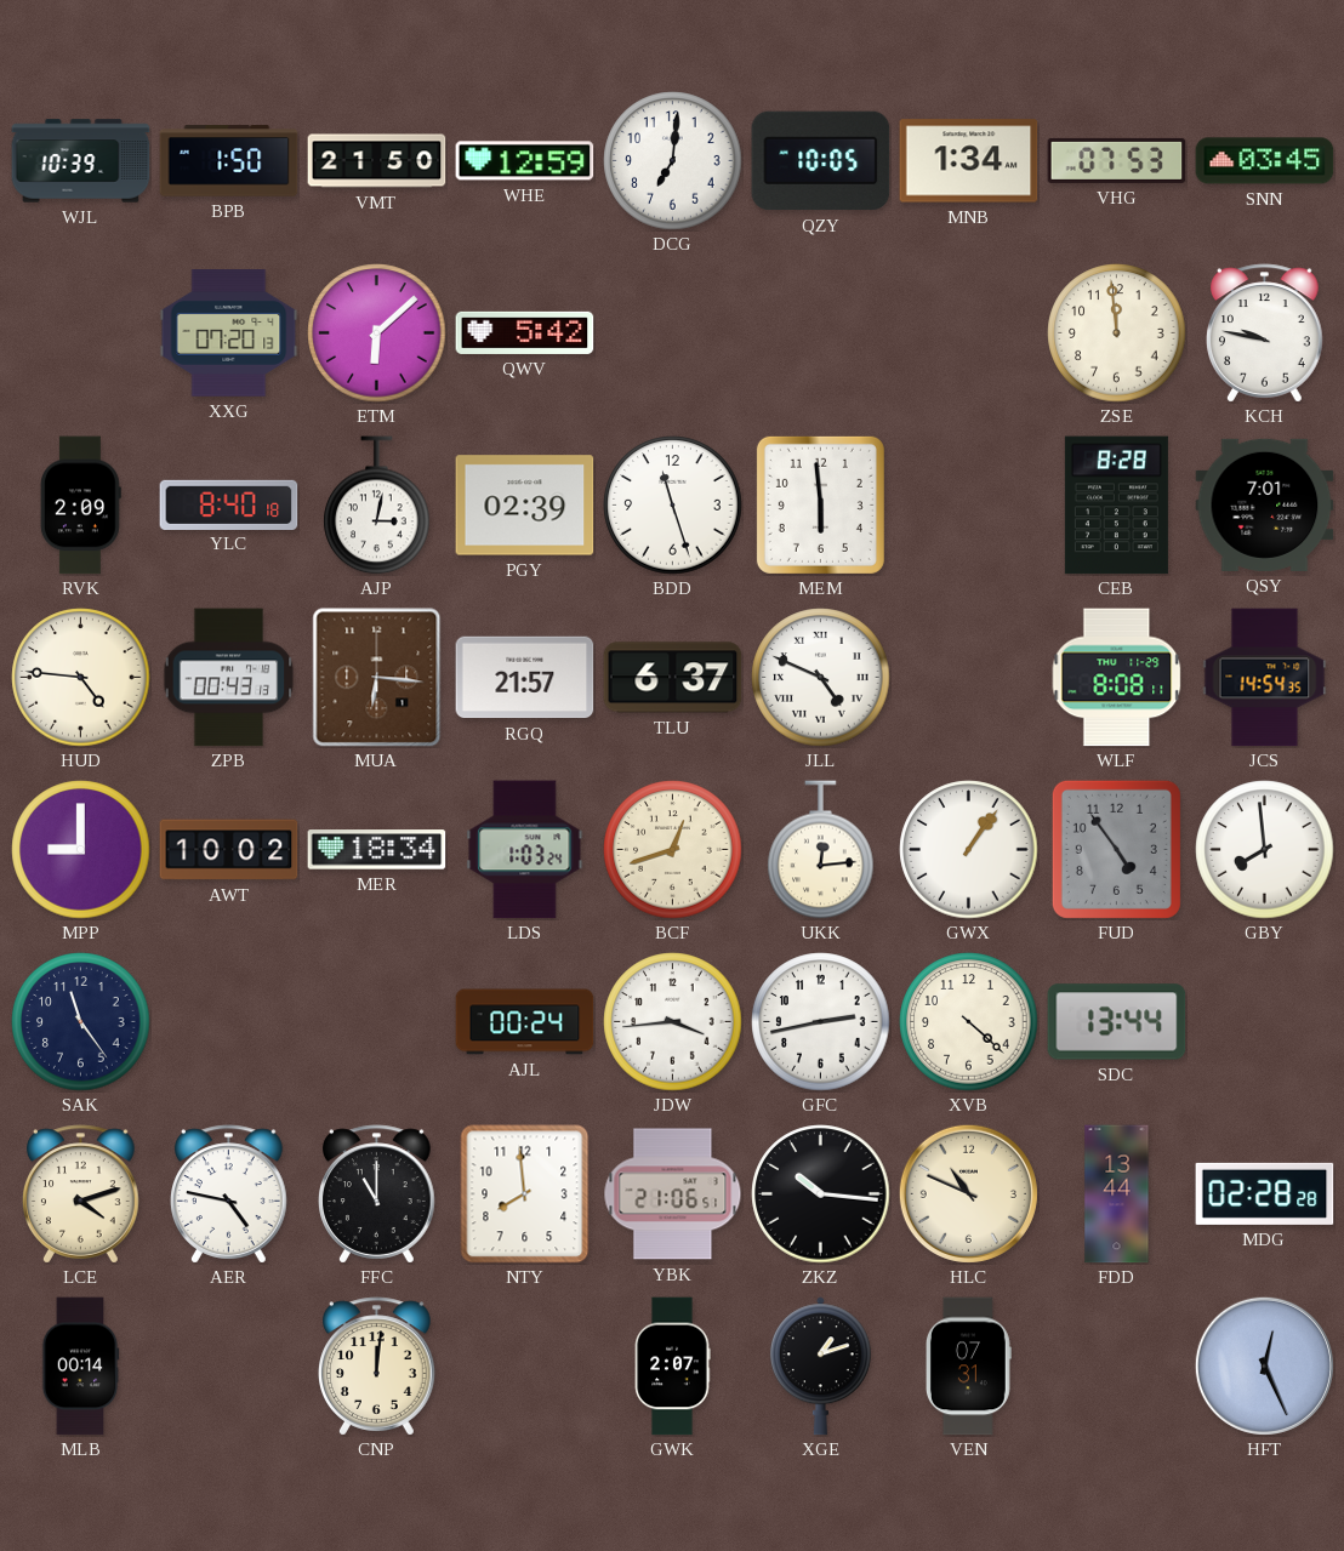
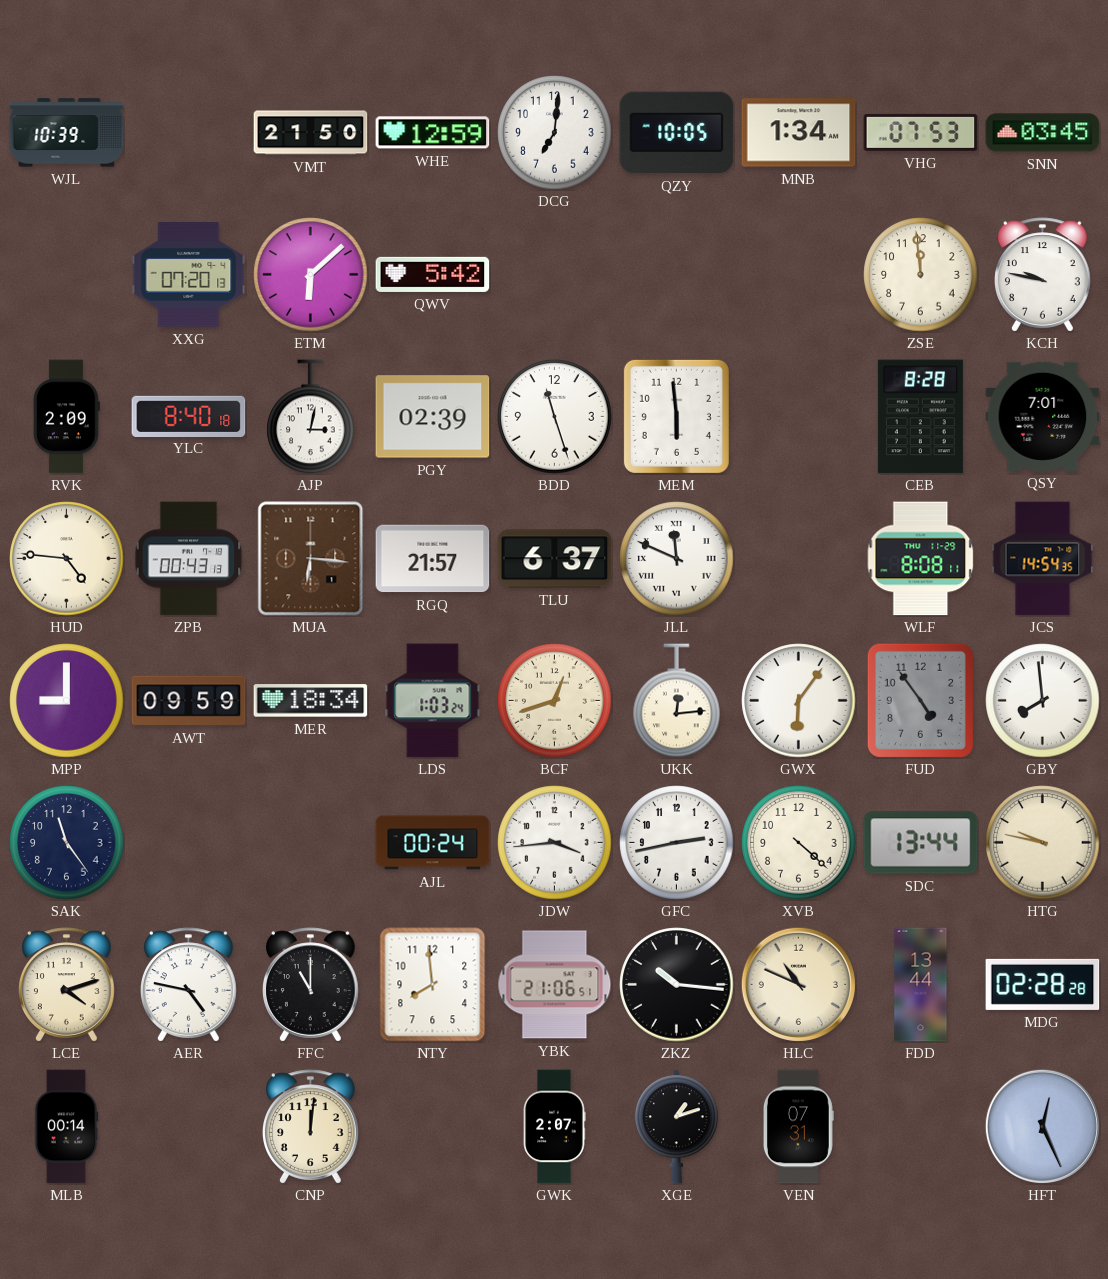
BPB: 1:50 -> none (229, 161)
JLL: 4:49 -> 11:49 (677, 559)
AWT: 10:02 -> 09:59 (189, 701)
GWX: 1:06 -> 6:06 (799, 701)
HTG: none -> 9:47 (1043, 843)
